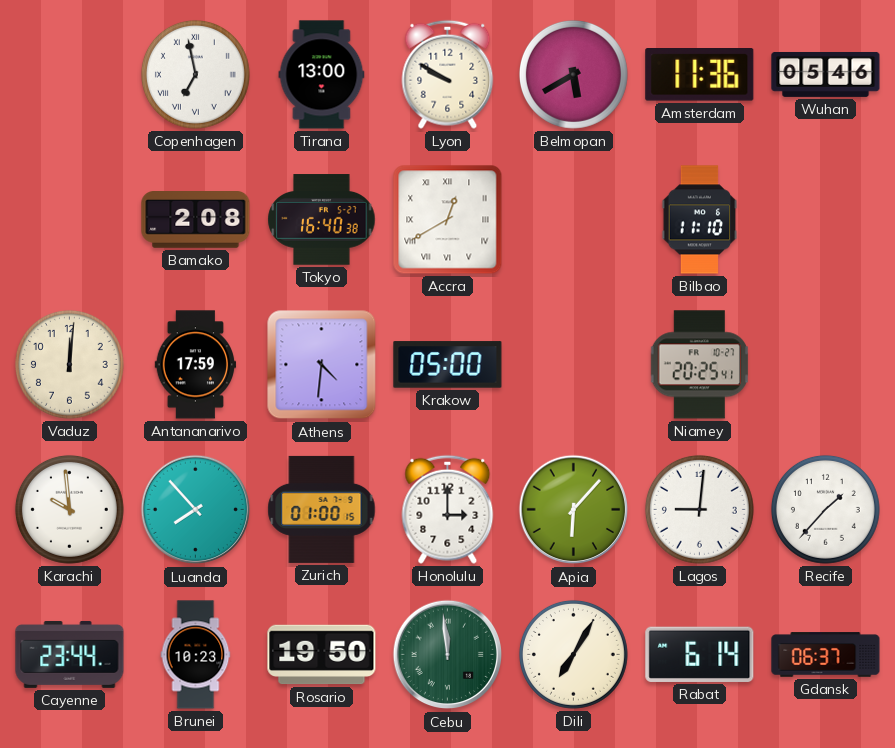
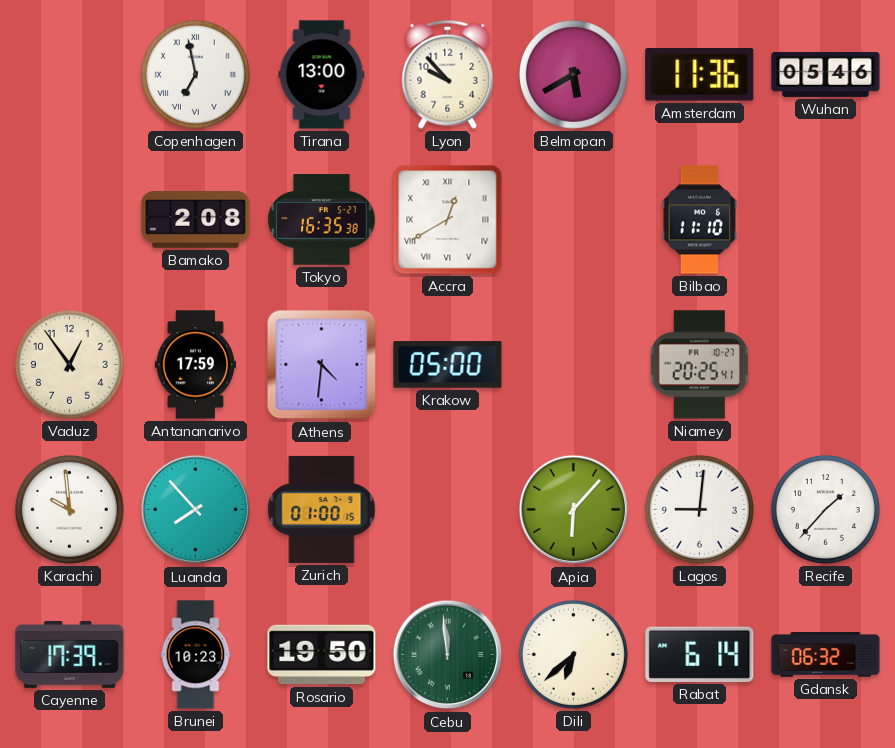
Lyon: 9:50 -> 9:53 (448, 74)
Tokyo: 16:40 -> 16:35 (322, 220)
Vaduz: 12:01 -> 12:54 (69, 364)
Honolulu: 3:00 -> none (448, 509)
Cayenne: 23:44 -> 17:39 (70, 654)
Dili: 7:05 -> 6:38 (573, 654)
Gdansk: 06:37 -> 06:32 (826, 655)
